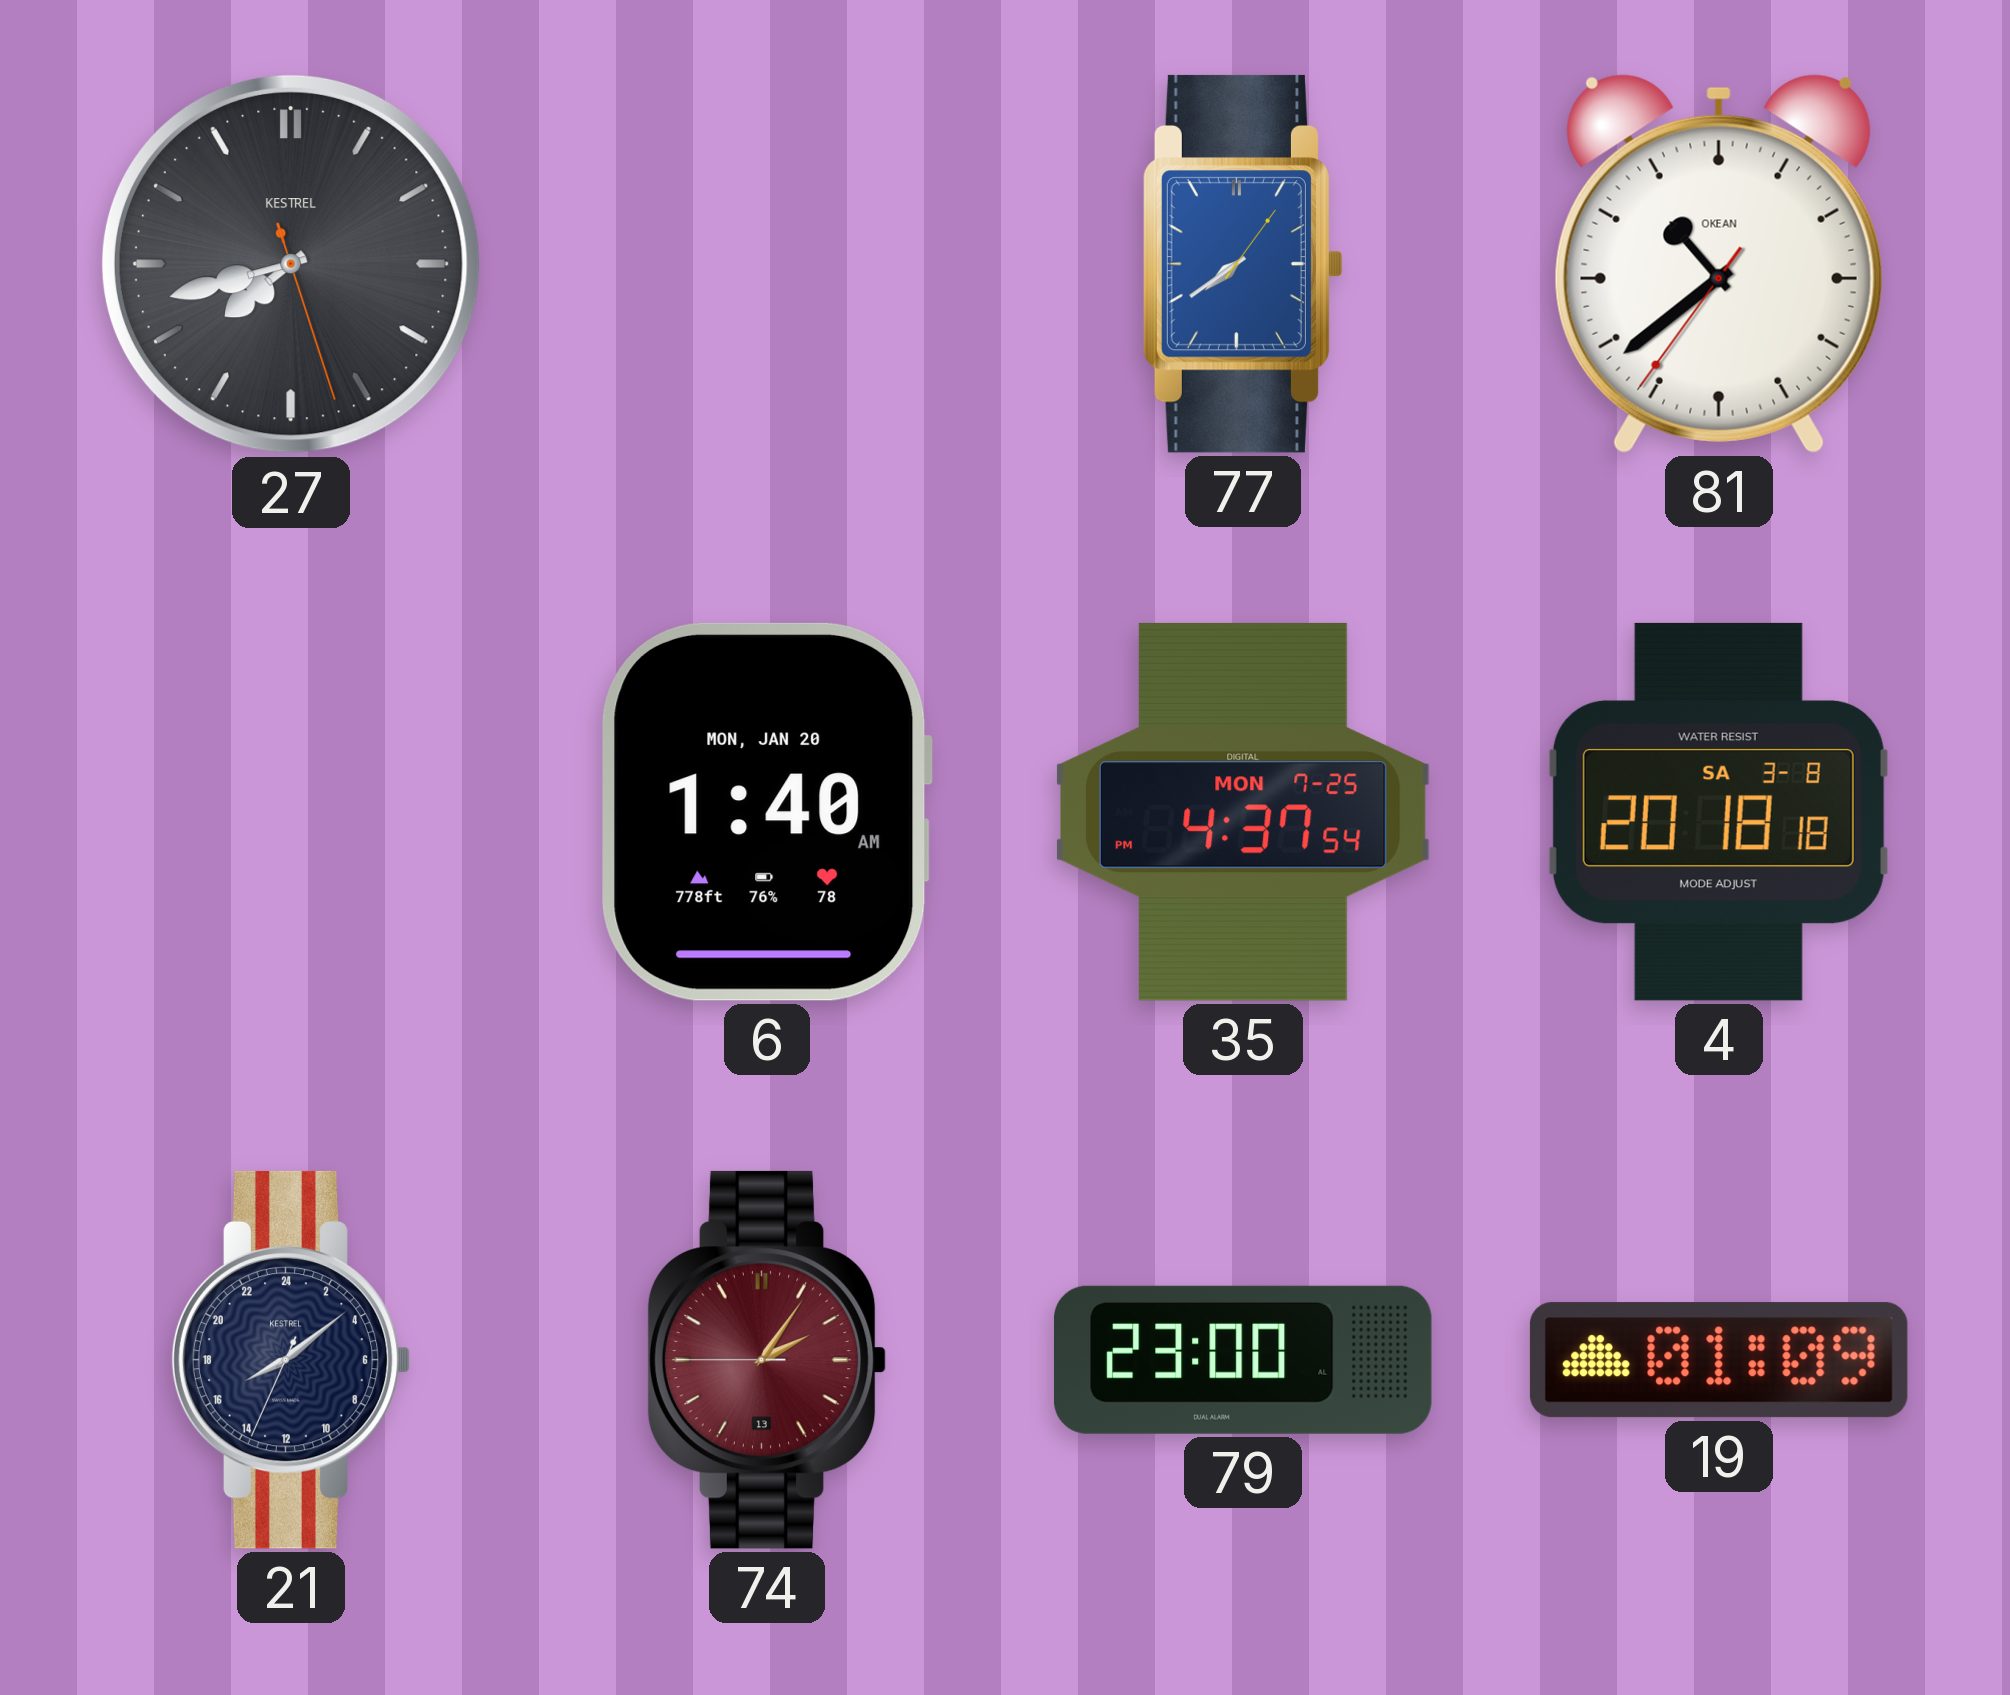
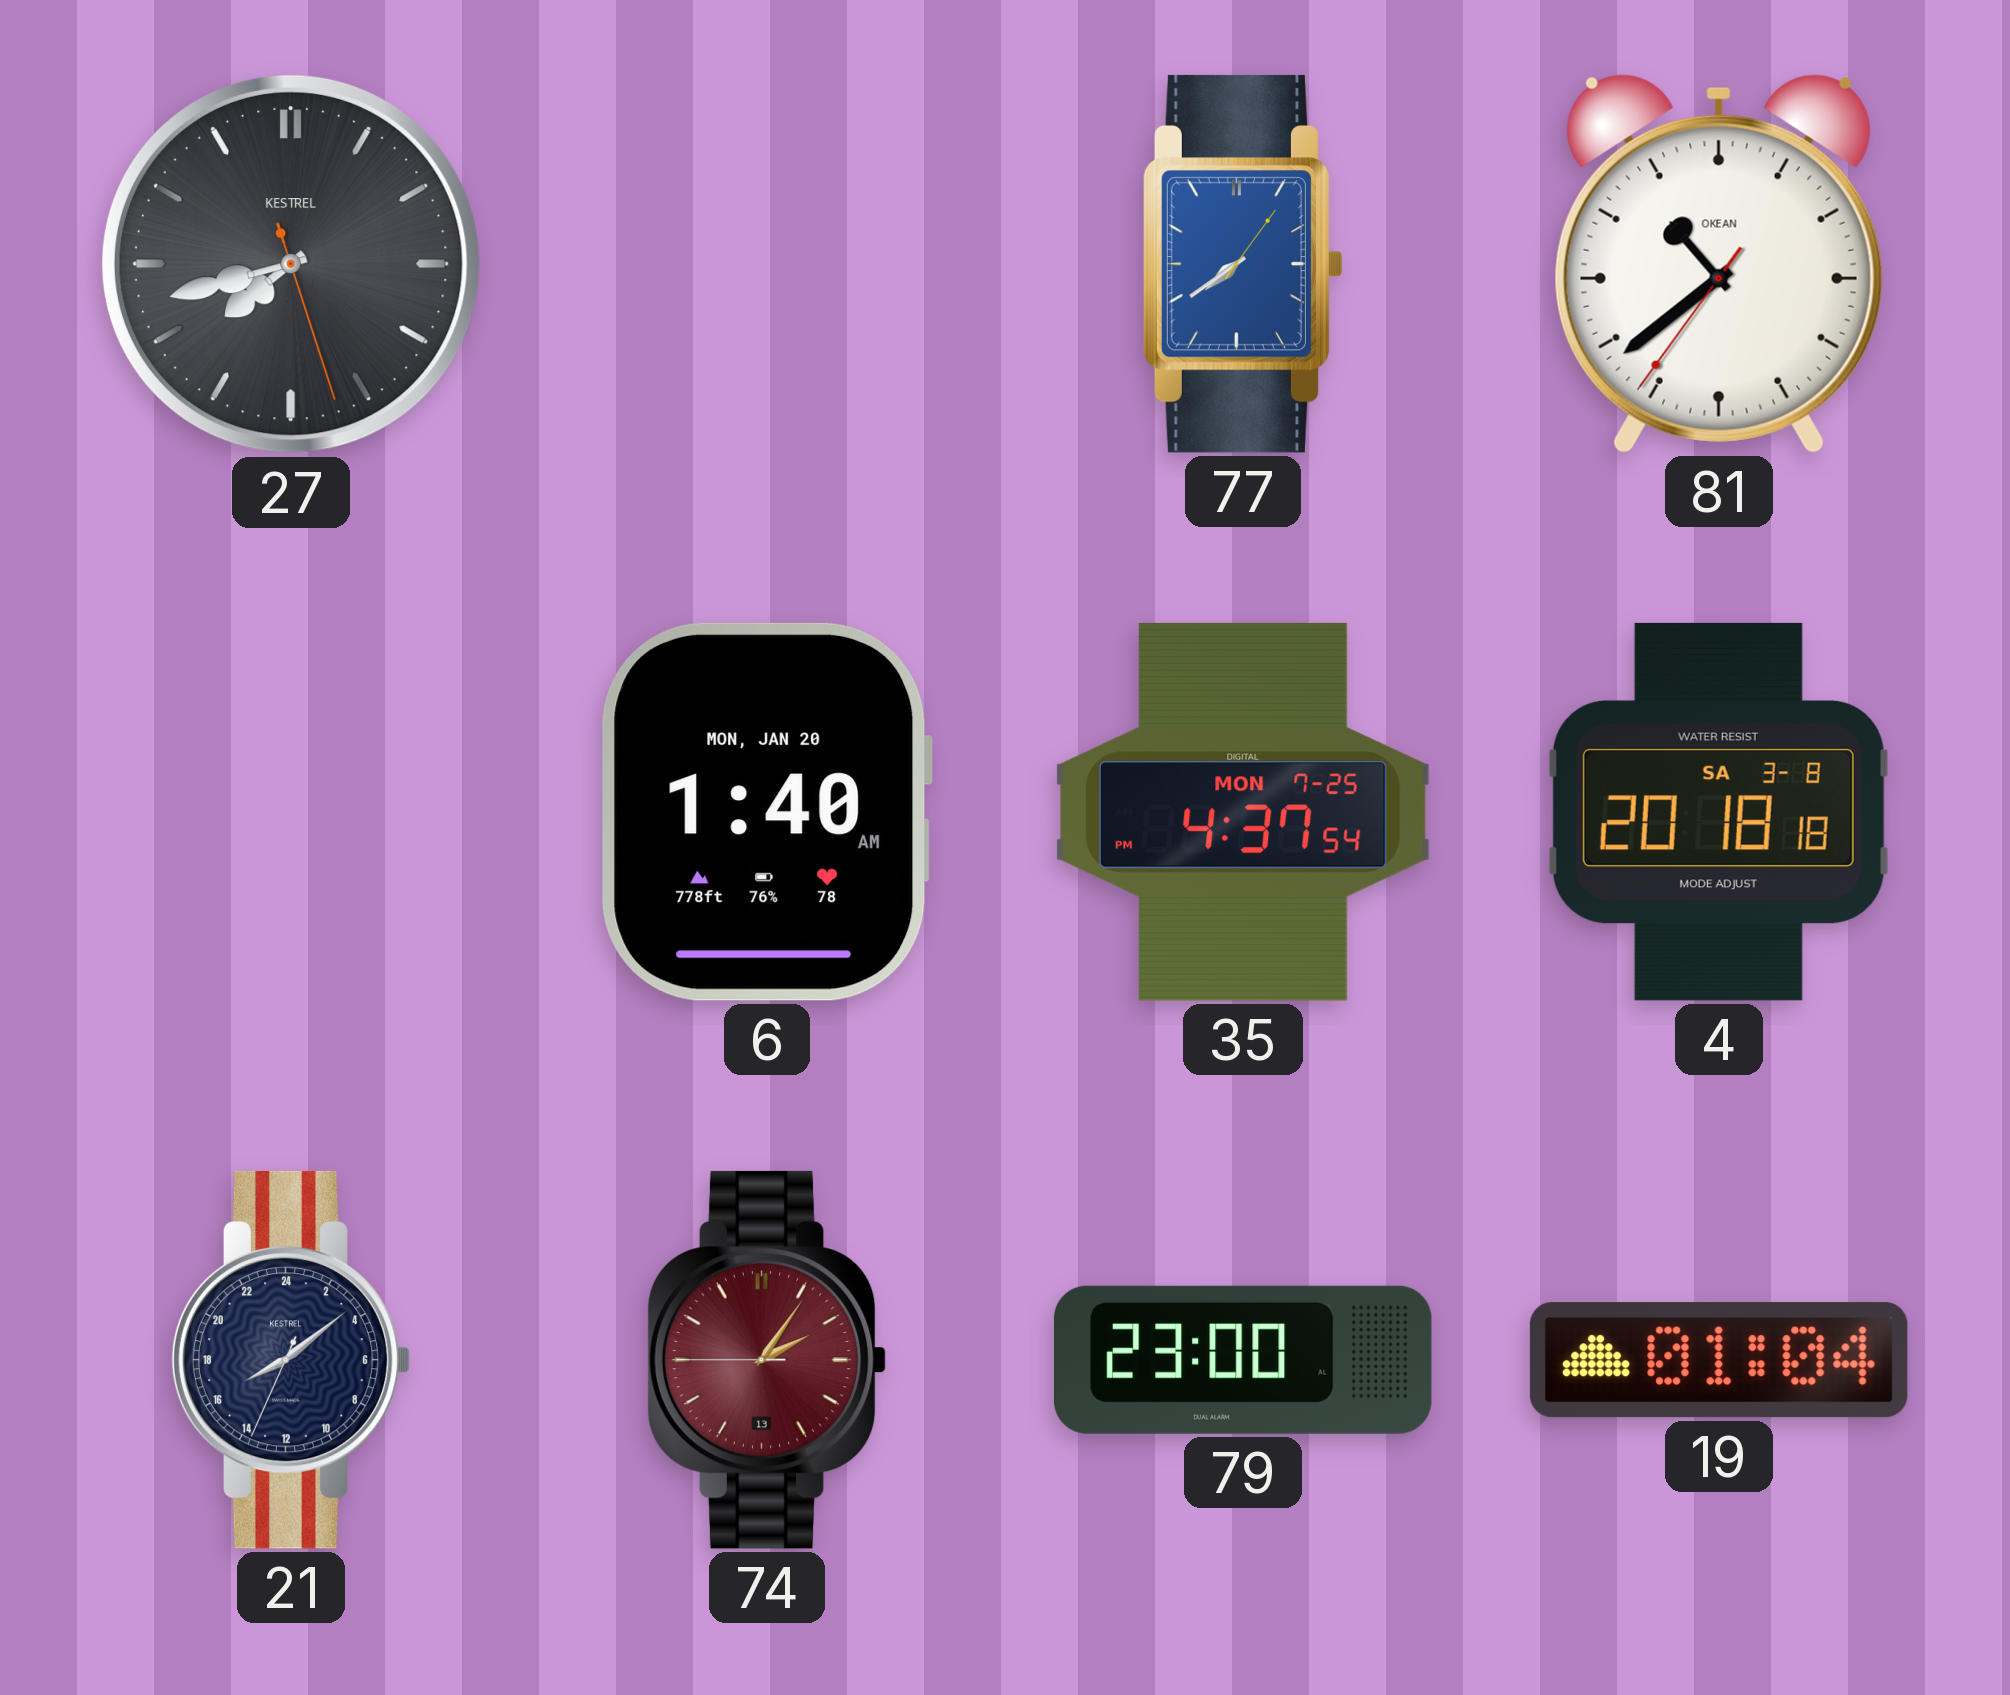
19: 01:09 -> 01:04 (1719, 1360)
